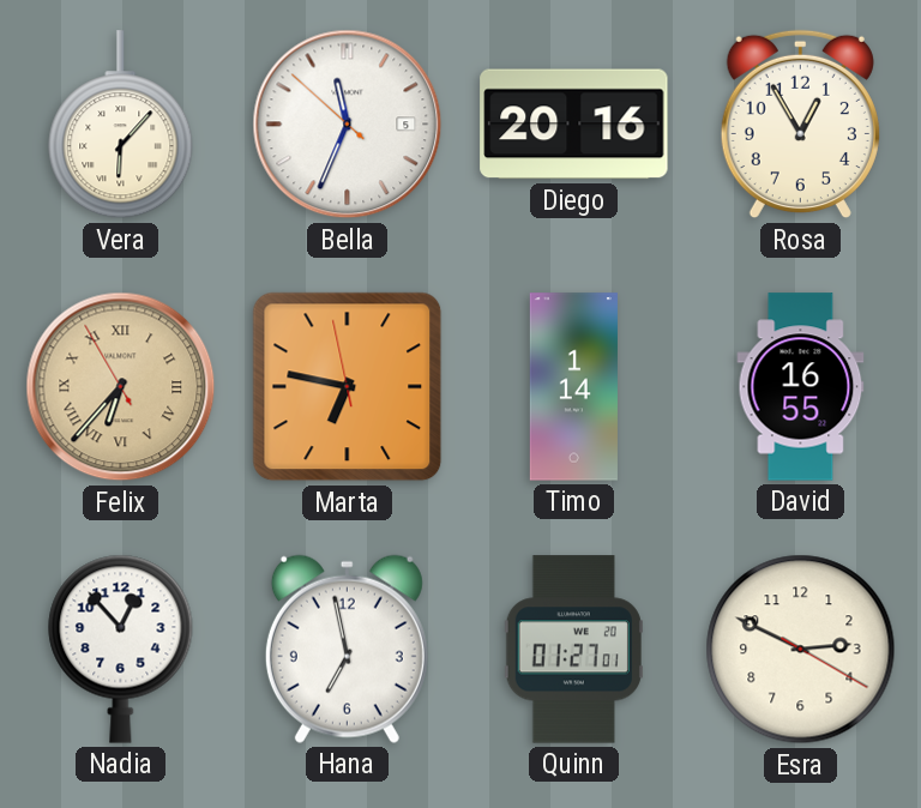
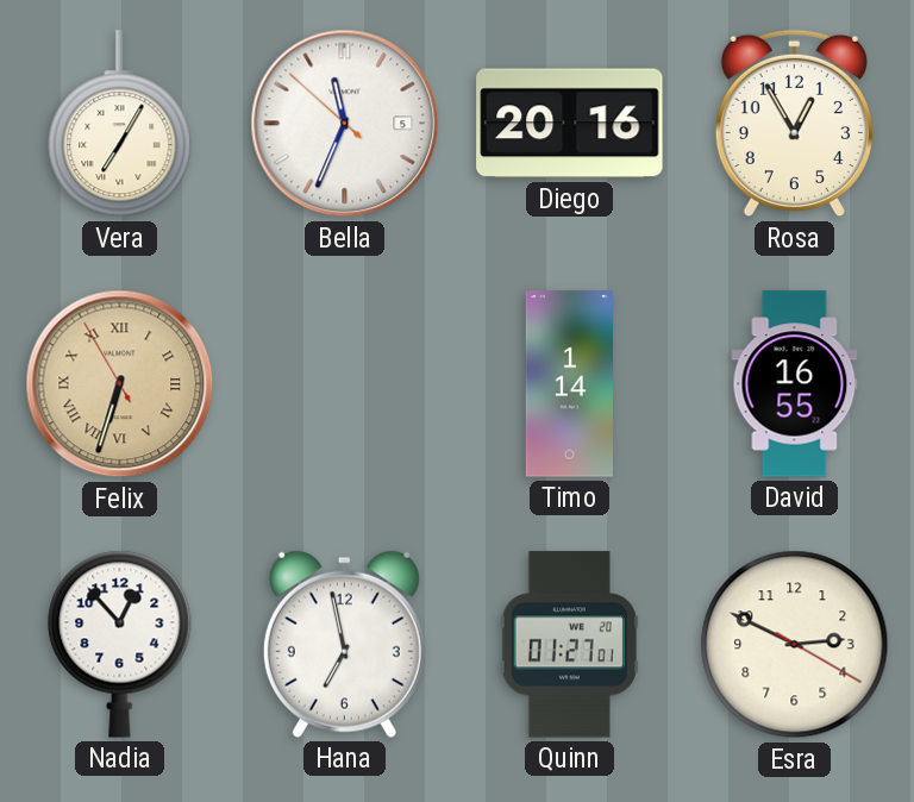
Vera: 6:07 -> 7:05 (120, 124)
Felix: 6:36 -> 6:32 (120, 384)
Marta: 6:46 -> none (348, 387)
